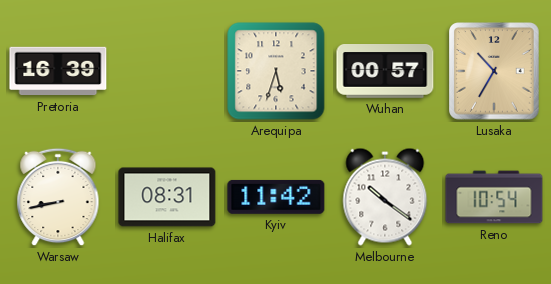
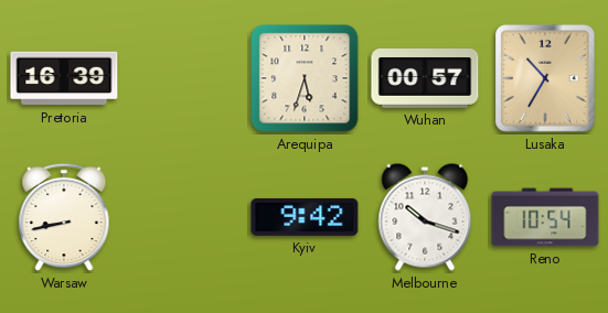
Halifax: 08:31 -> none (167, 197)
Kyiv: 11:42 -> 9:42 (305, 217)
Melbourne: 10:21 -> 10:18 (425, 217)
